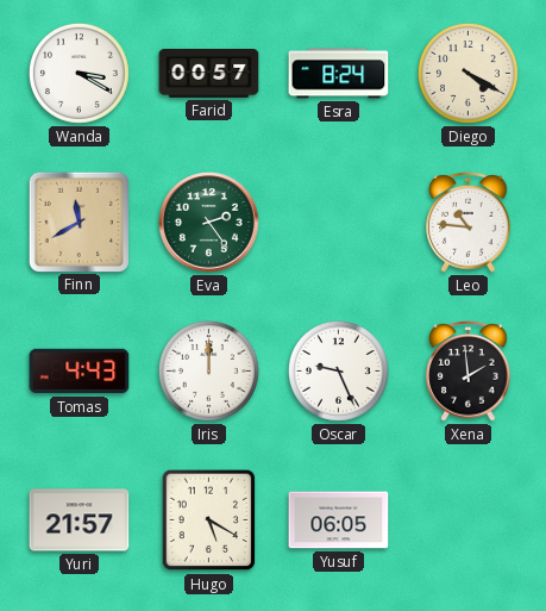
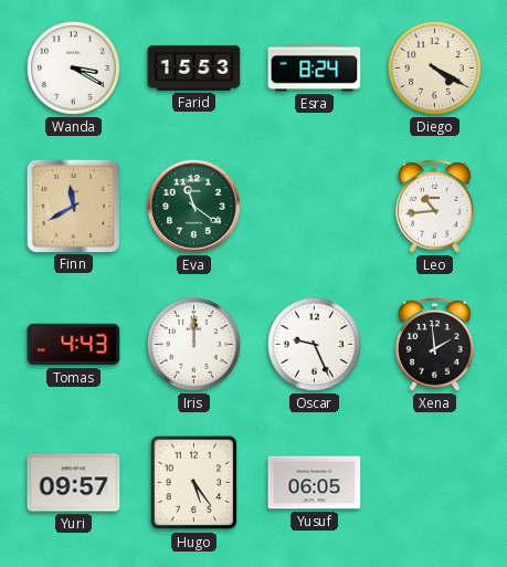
Farid: 00:57 -> 15:53 (194, 69)
Eva: 2:24 -> 11:21 (194, 207)
Leo: 10:46 -> 10:44 (435, 207)
Yuri: 21:57 -> 09:57 (74, 483)
Hugo: 5:20 -> 5:24 (194, 483)
